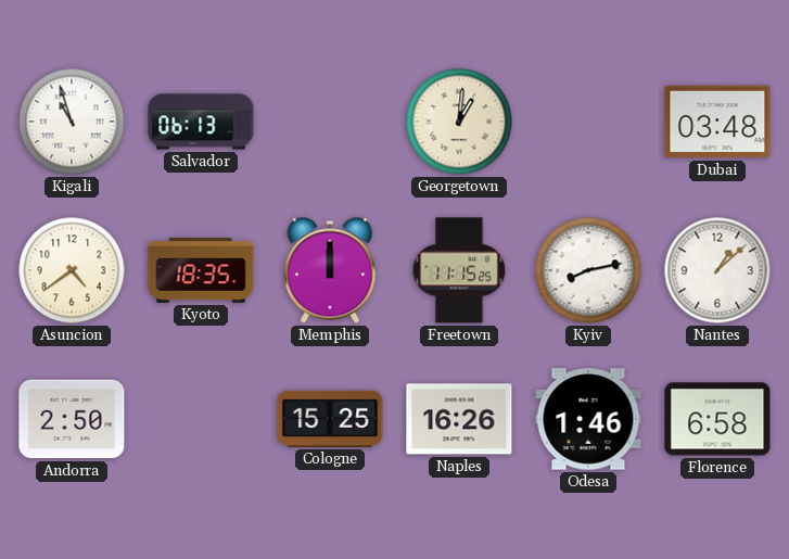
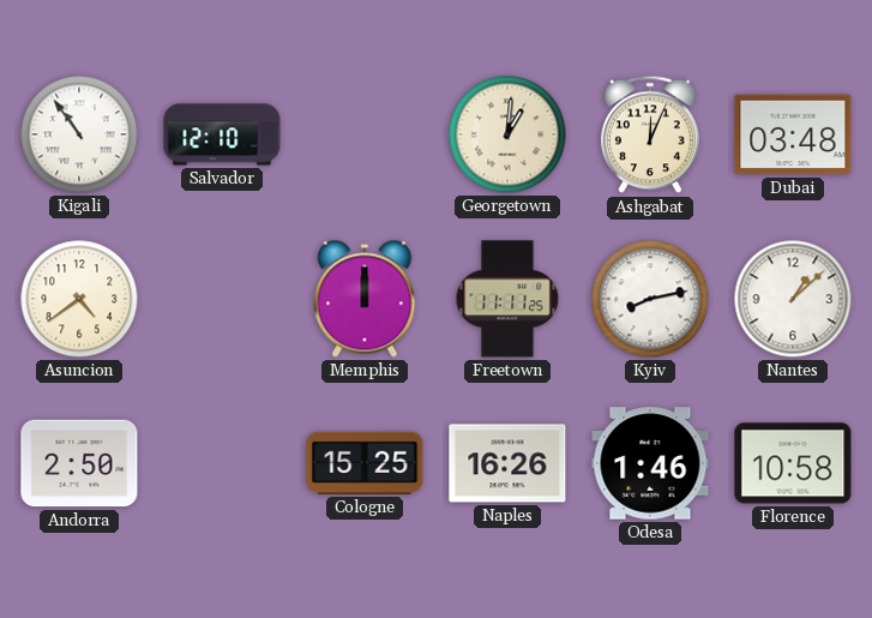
Kigali: 10:57 -> 10:54 (79, 134)
Salvador: 06:13 -> 12:10 (222, 134)
Ashgabat: none -> 12:04 (651, 134)
Kyoto: 18:35 -> none (201, 271)
Freetown: 11:15 -> 11:11 (507, 299)
Florence: 6:58 -> 10:58 (793, 463)
